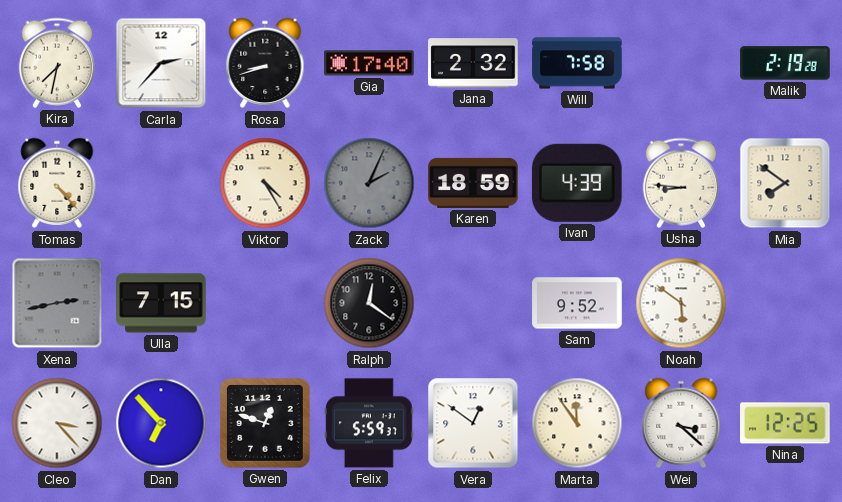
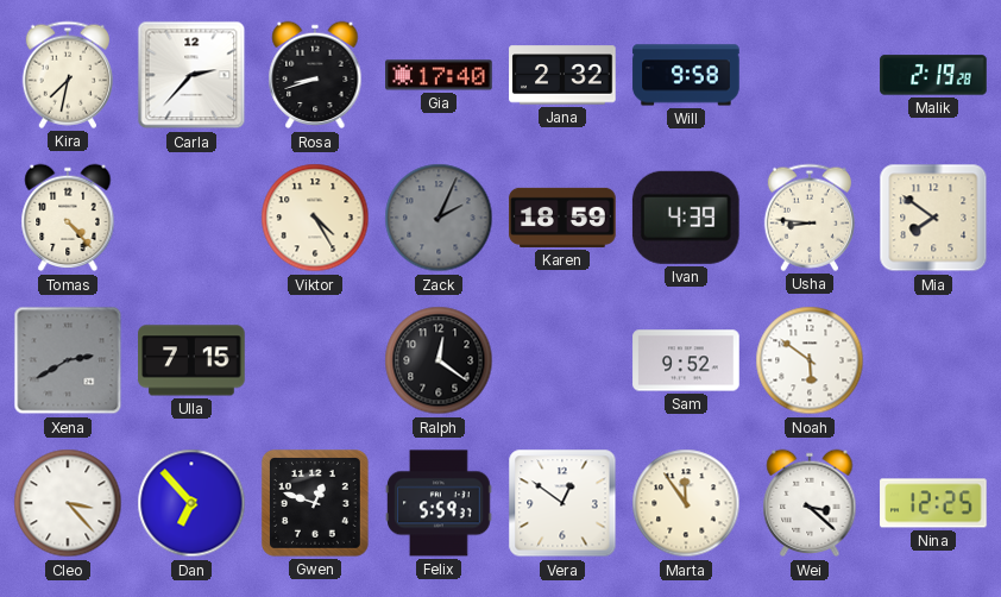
Will: 7:58 -> 9:58 (686, 75)
Xena: 2:43 -> 2:40 (68, 360)
